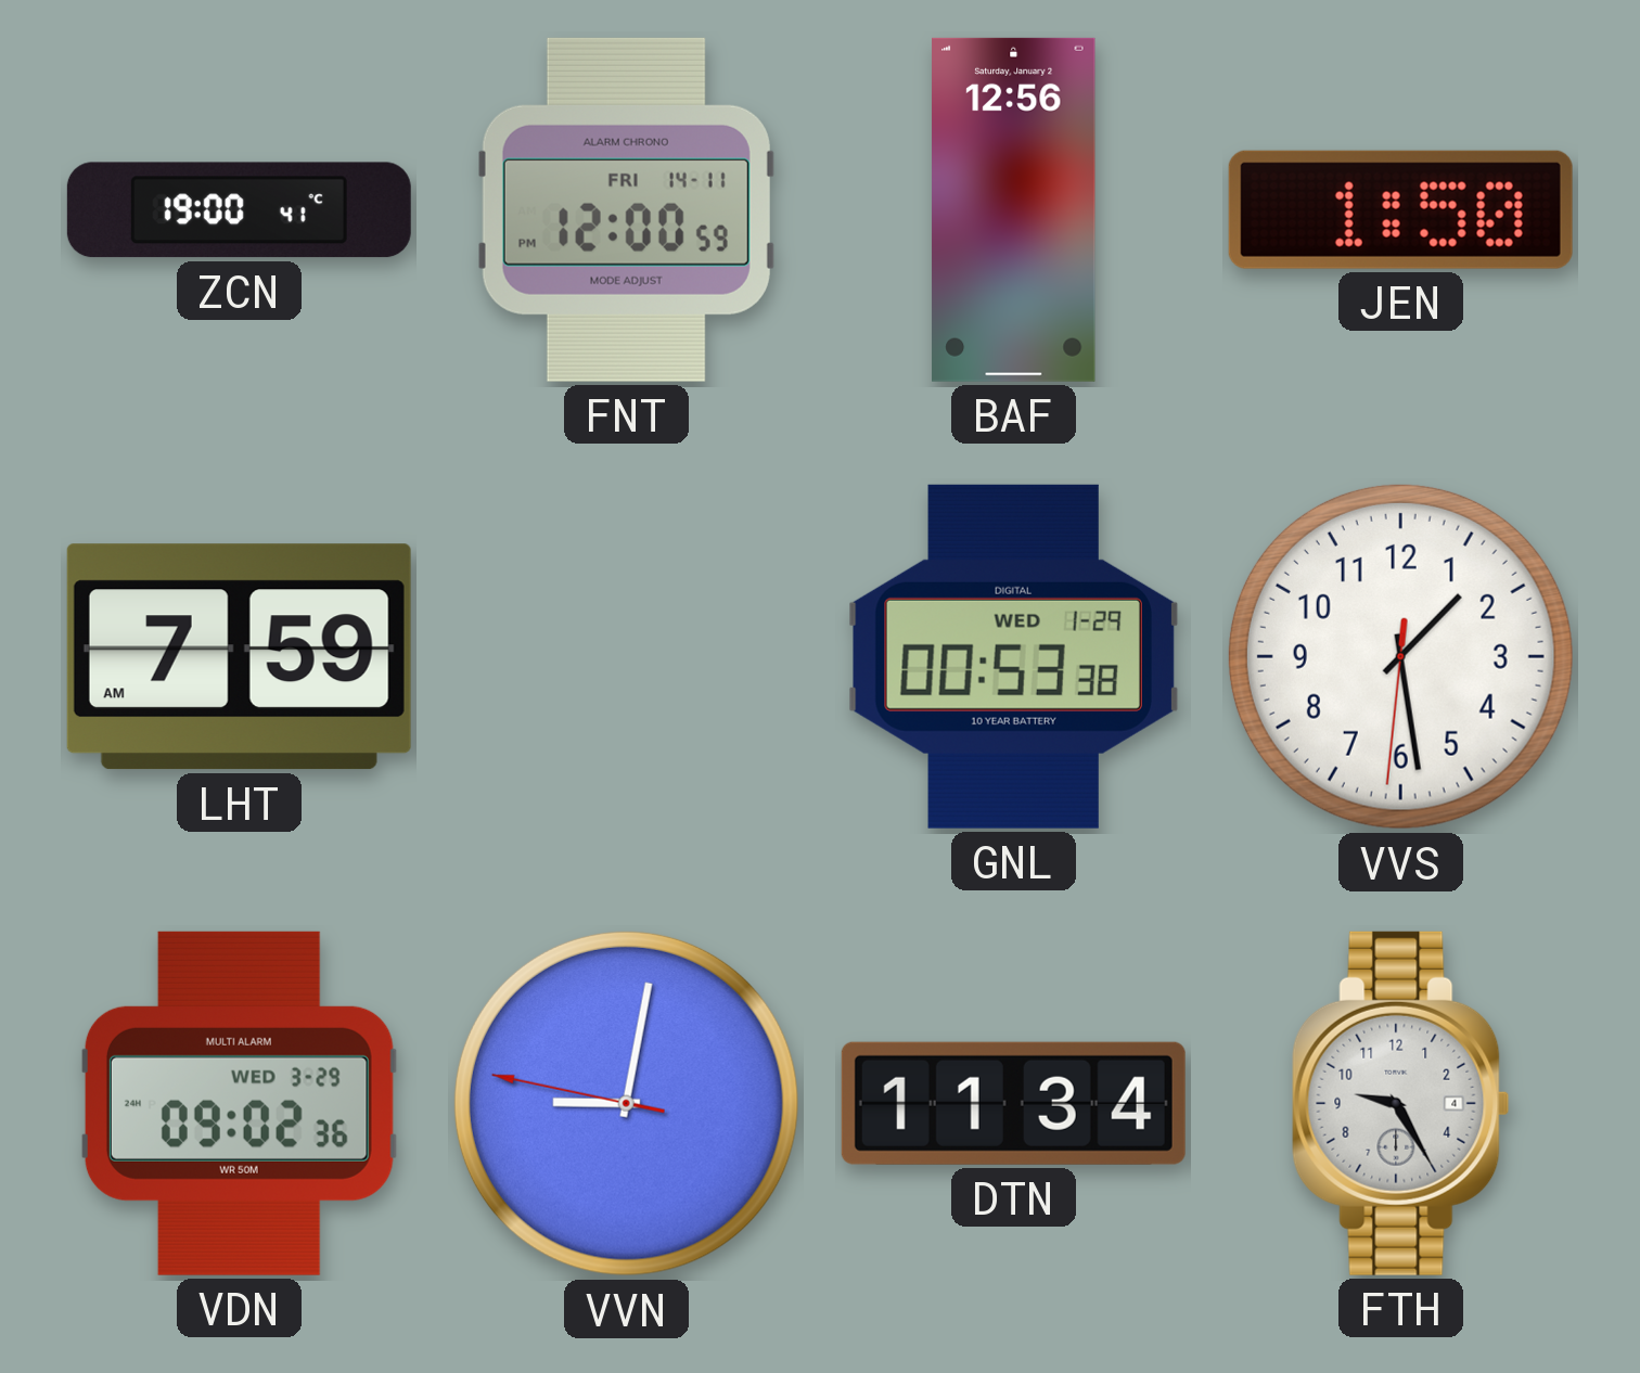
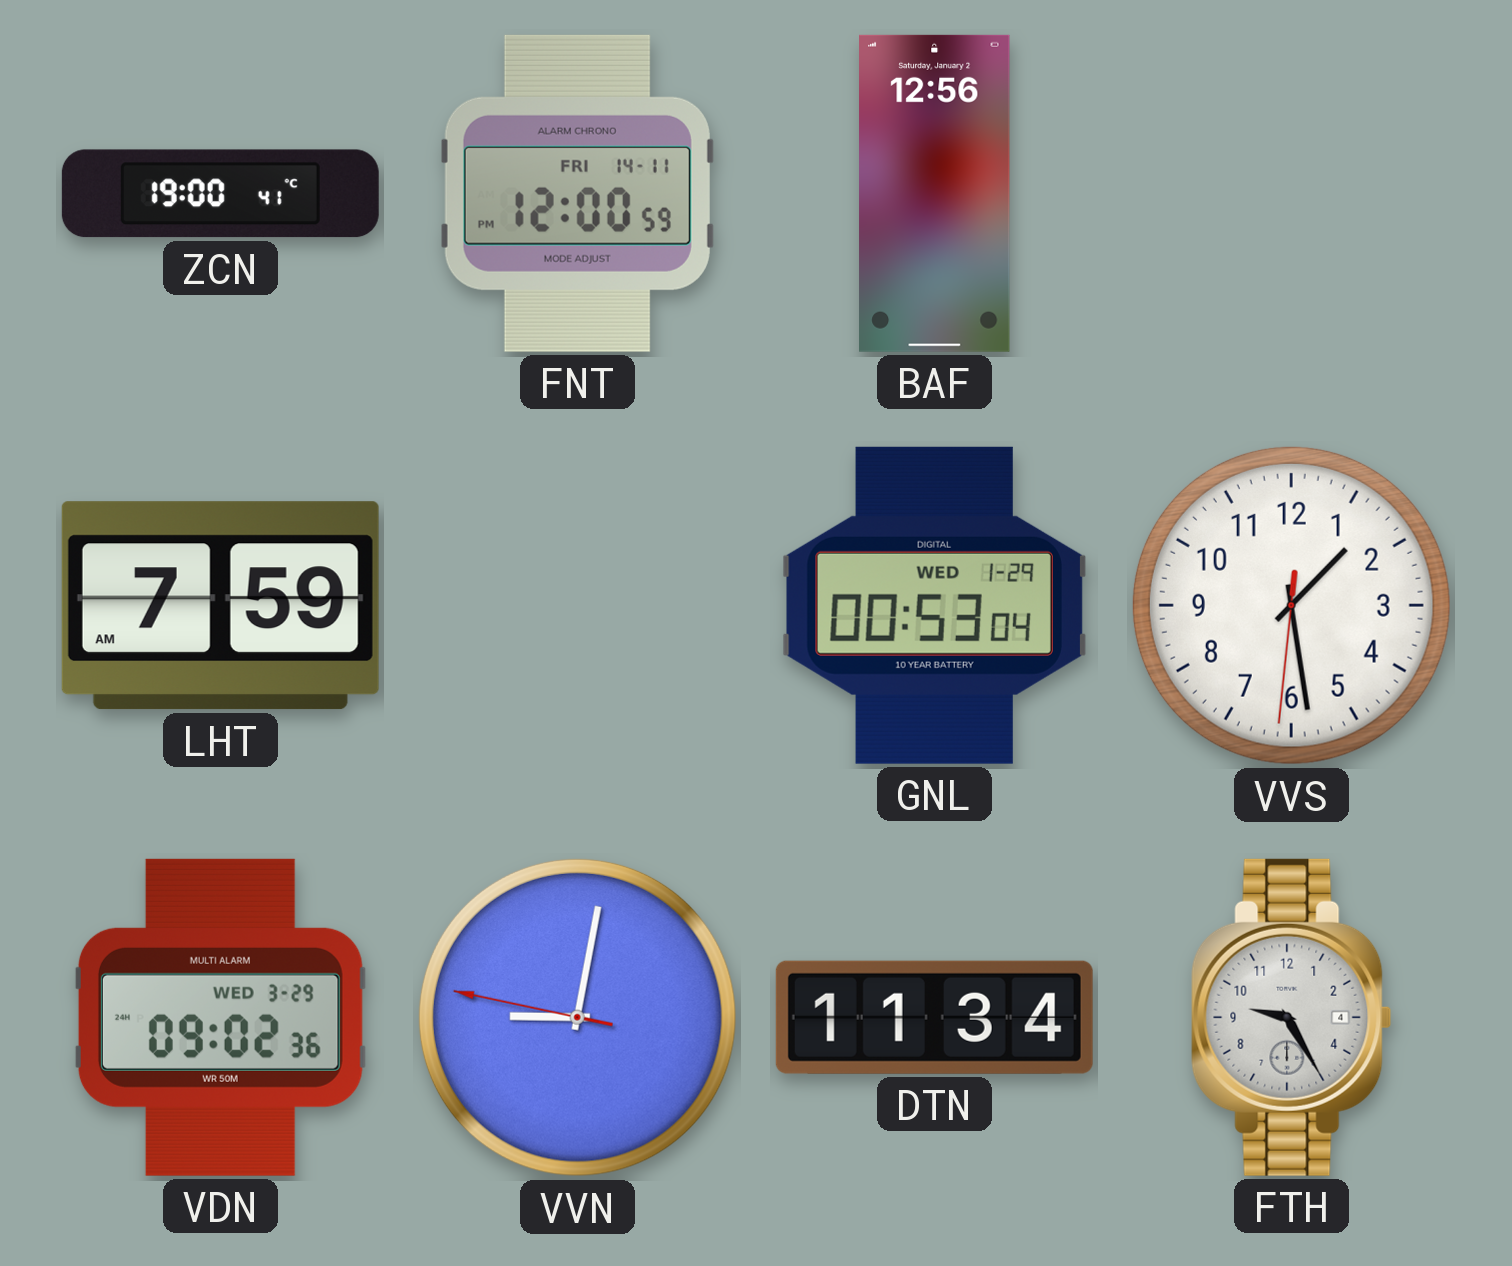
JEN: 1:50 -> none (1400, 209)
GNL: 00:53:38 -> 00:53:04 (934, 605)
